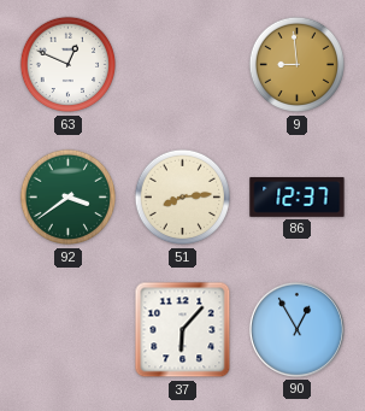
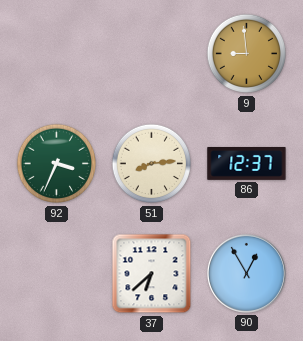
63: 12:49 -> none (69, 65)
92: 3:39 -> 3:34 (57, 164)
37: 6:07 -> 6:38 (152, 274)
